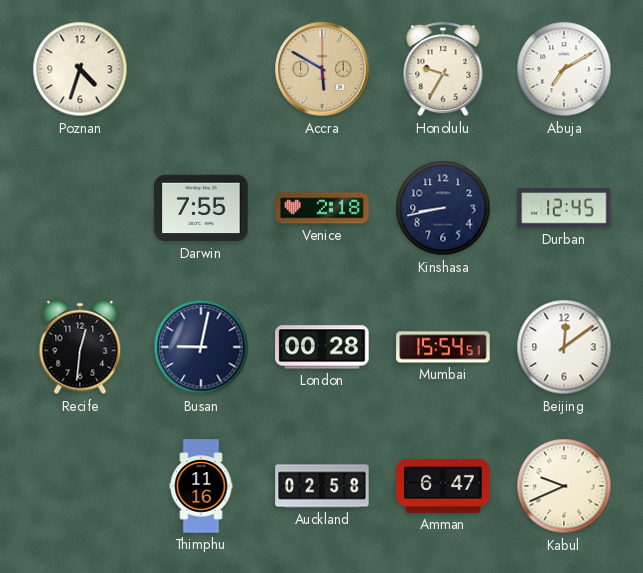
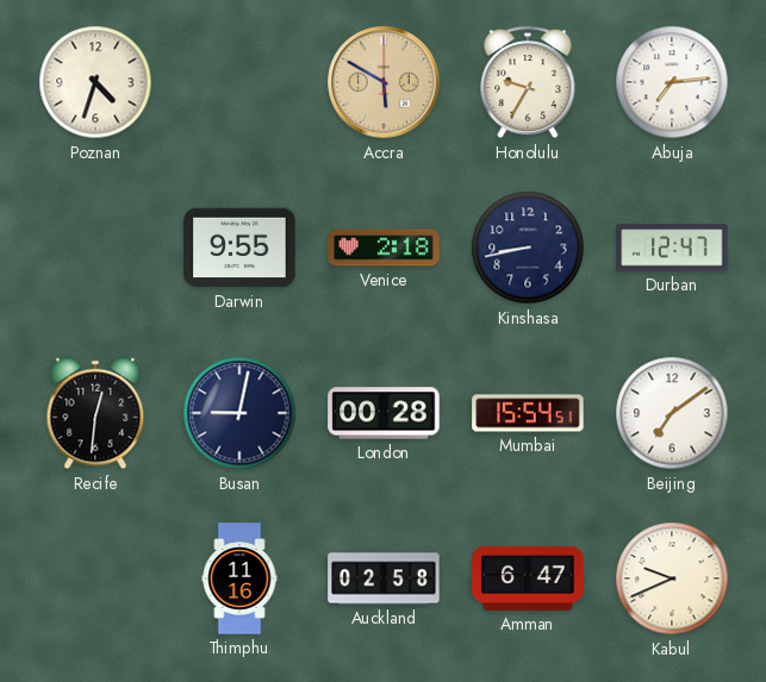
Abuja: 7:10 -> 7:14 (672, 82)
Darwin: 7:55 -> 9:55 (239, 248)
Durban: 12:45 -> 12:47 (672, 248)
Beijing: 12:09 -> 7:09 (672, 413)
